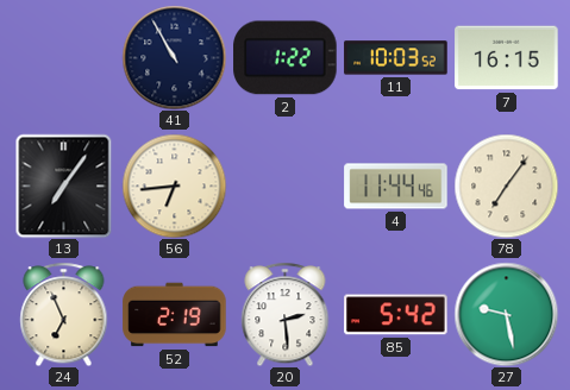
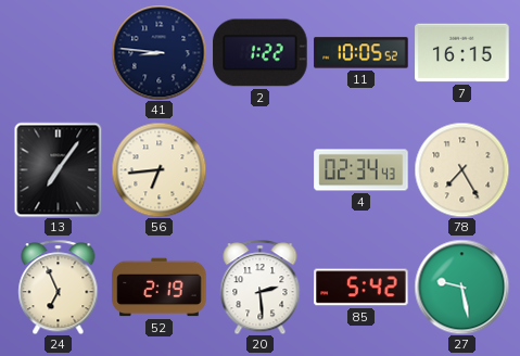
41: 10:55 -> 8:46 (158, 52)
11: 10:03 -> 10:05 (362, 53)
4: 11:44 -> 02:34 (362, 170)
78: 7:06 -> 7:25 (461, 169)
